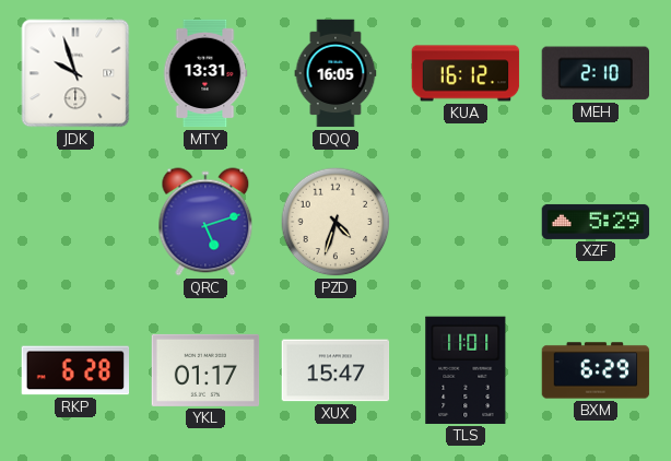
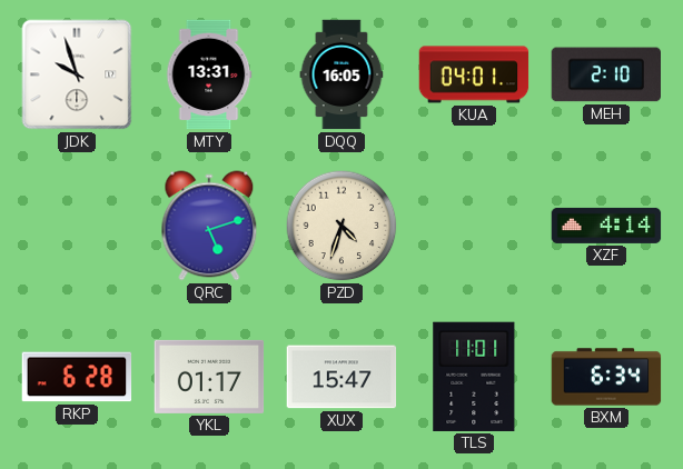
KUA: 16:12 -> 04:01 (474, 74)
XZF: 5:29 -> 4:14 (606, 226)
BXM: 6:29 -> 6:34 (606, 377)
